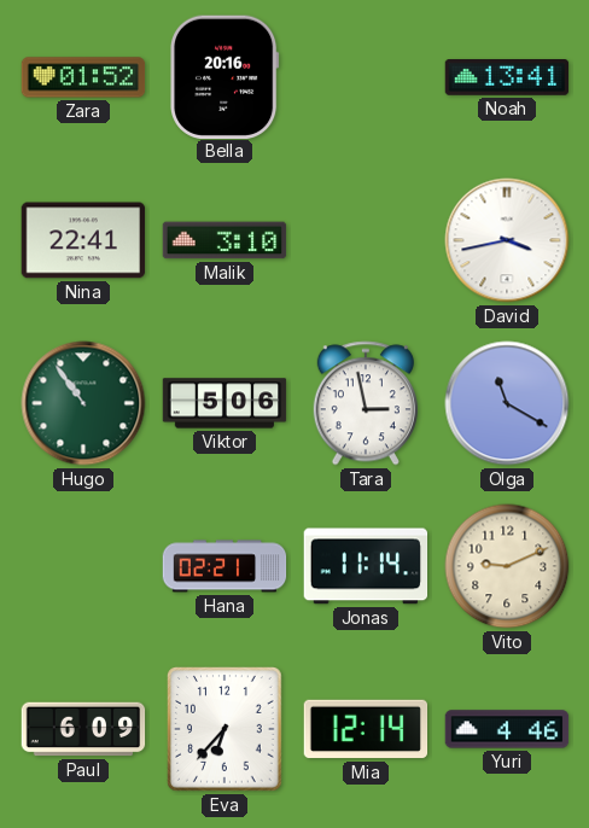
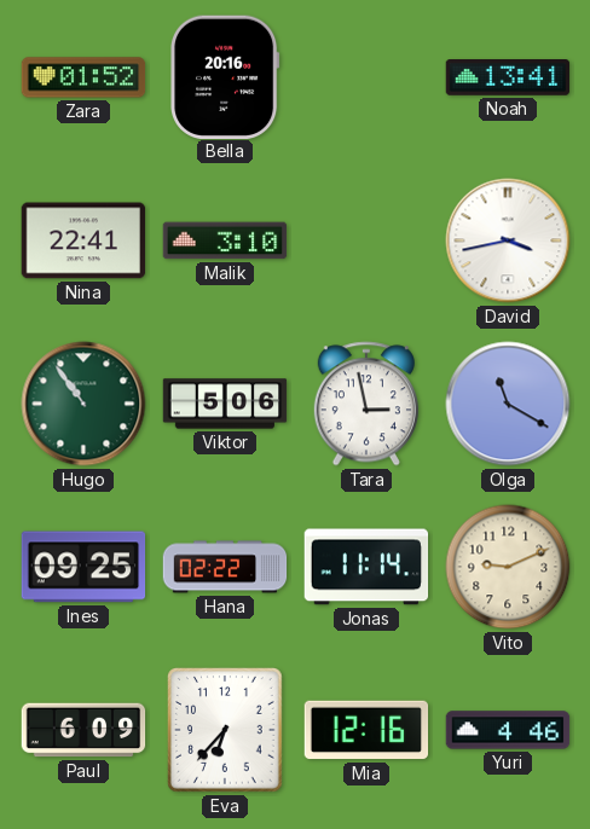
Ines: none -> 09:25 (83, 567)
Hana: 02:21 -> 02:22 (225, 567)
Mia: 12:14 -> 12:16 (366, 730)
